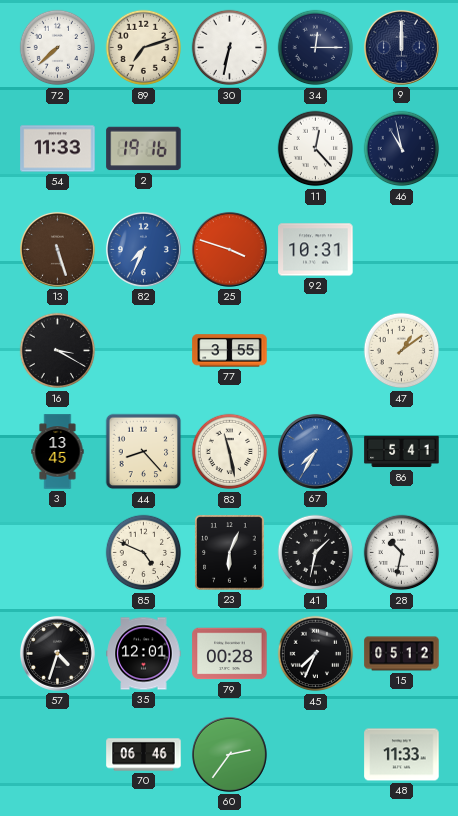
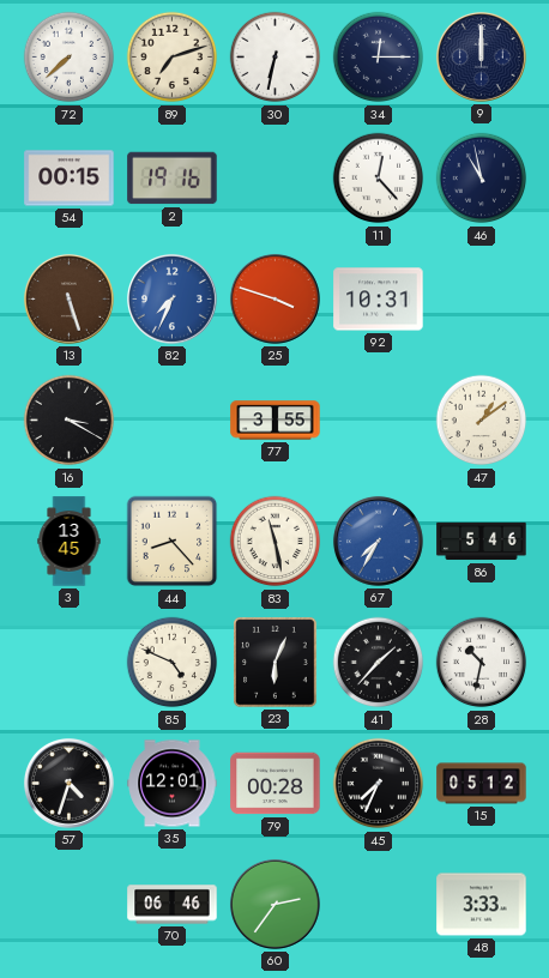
54: 11:33 -> 00:15 (70, 179)
86: 5:41 -> 5:46 (482, 542)
41: 1:32 -> 1:37 (379, 663)
48: 11:33 -> 3:33 (482, 905)
